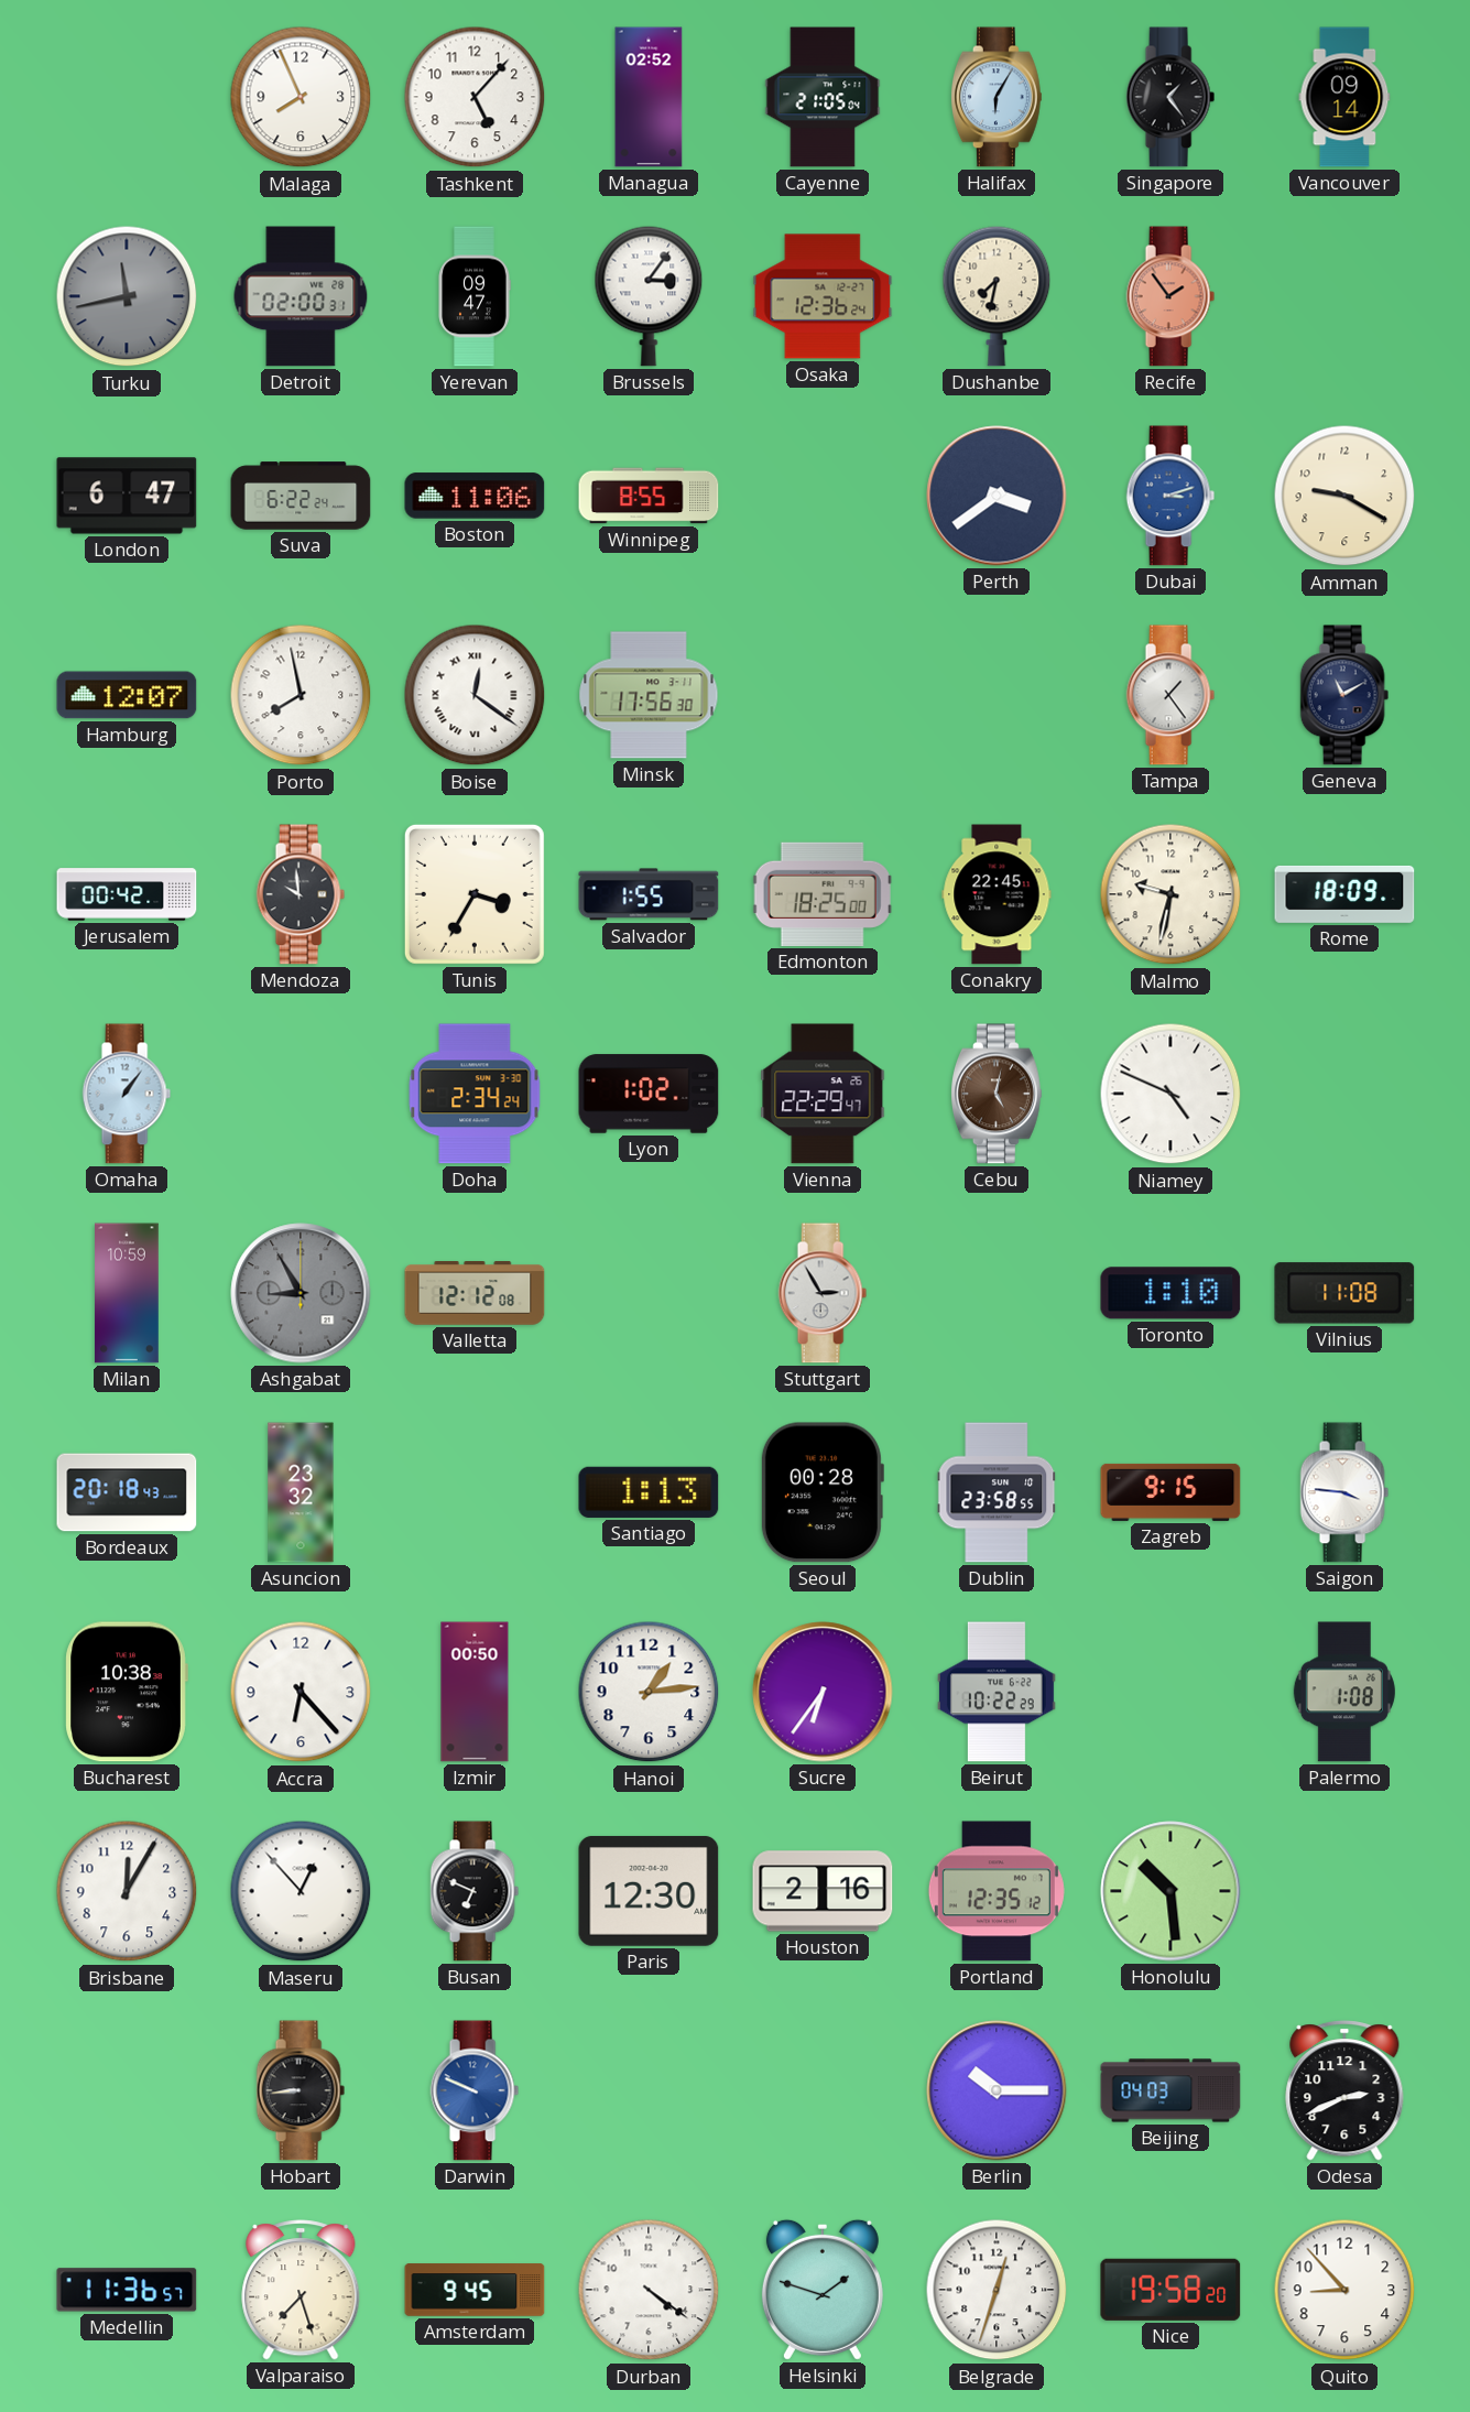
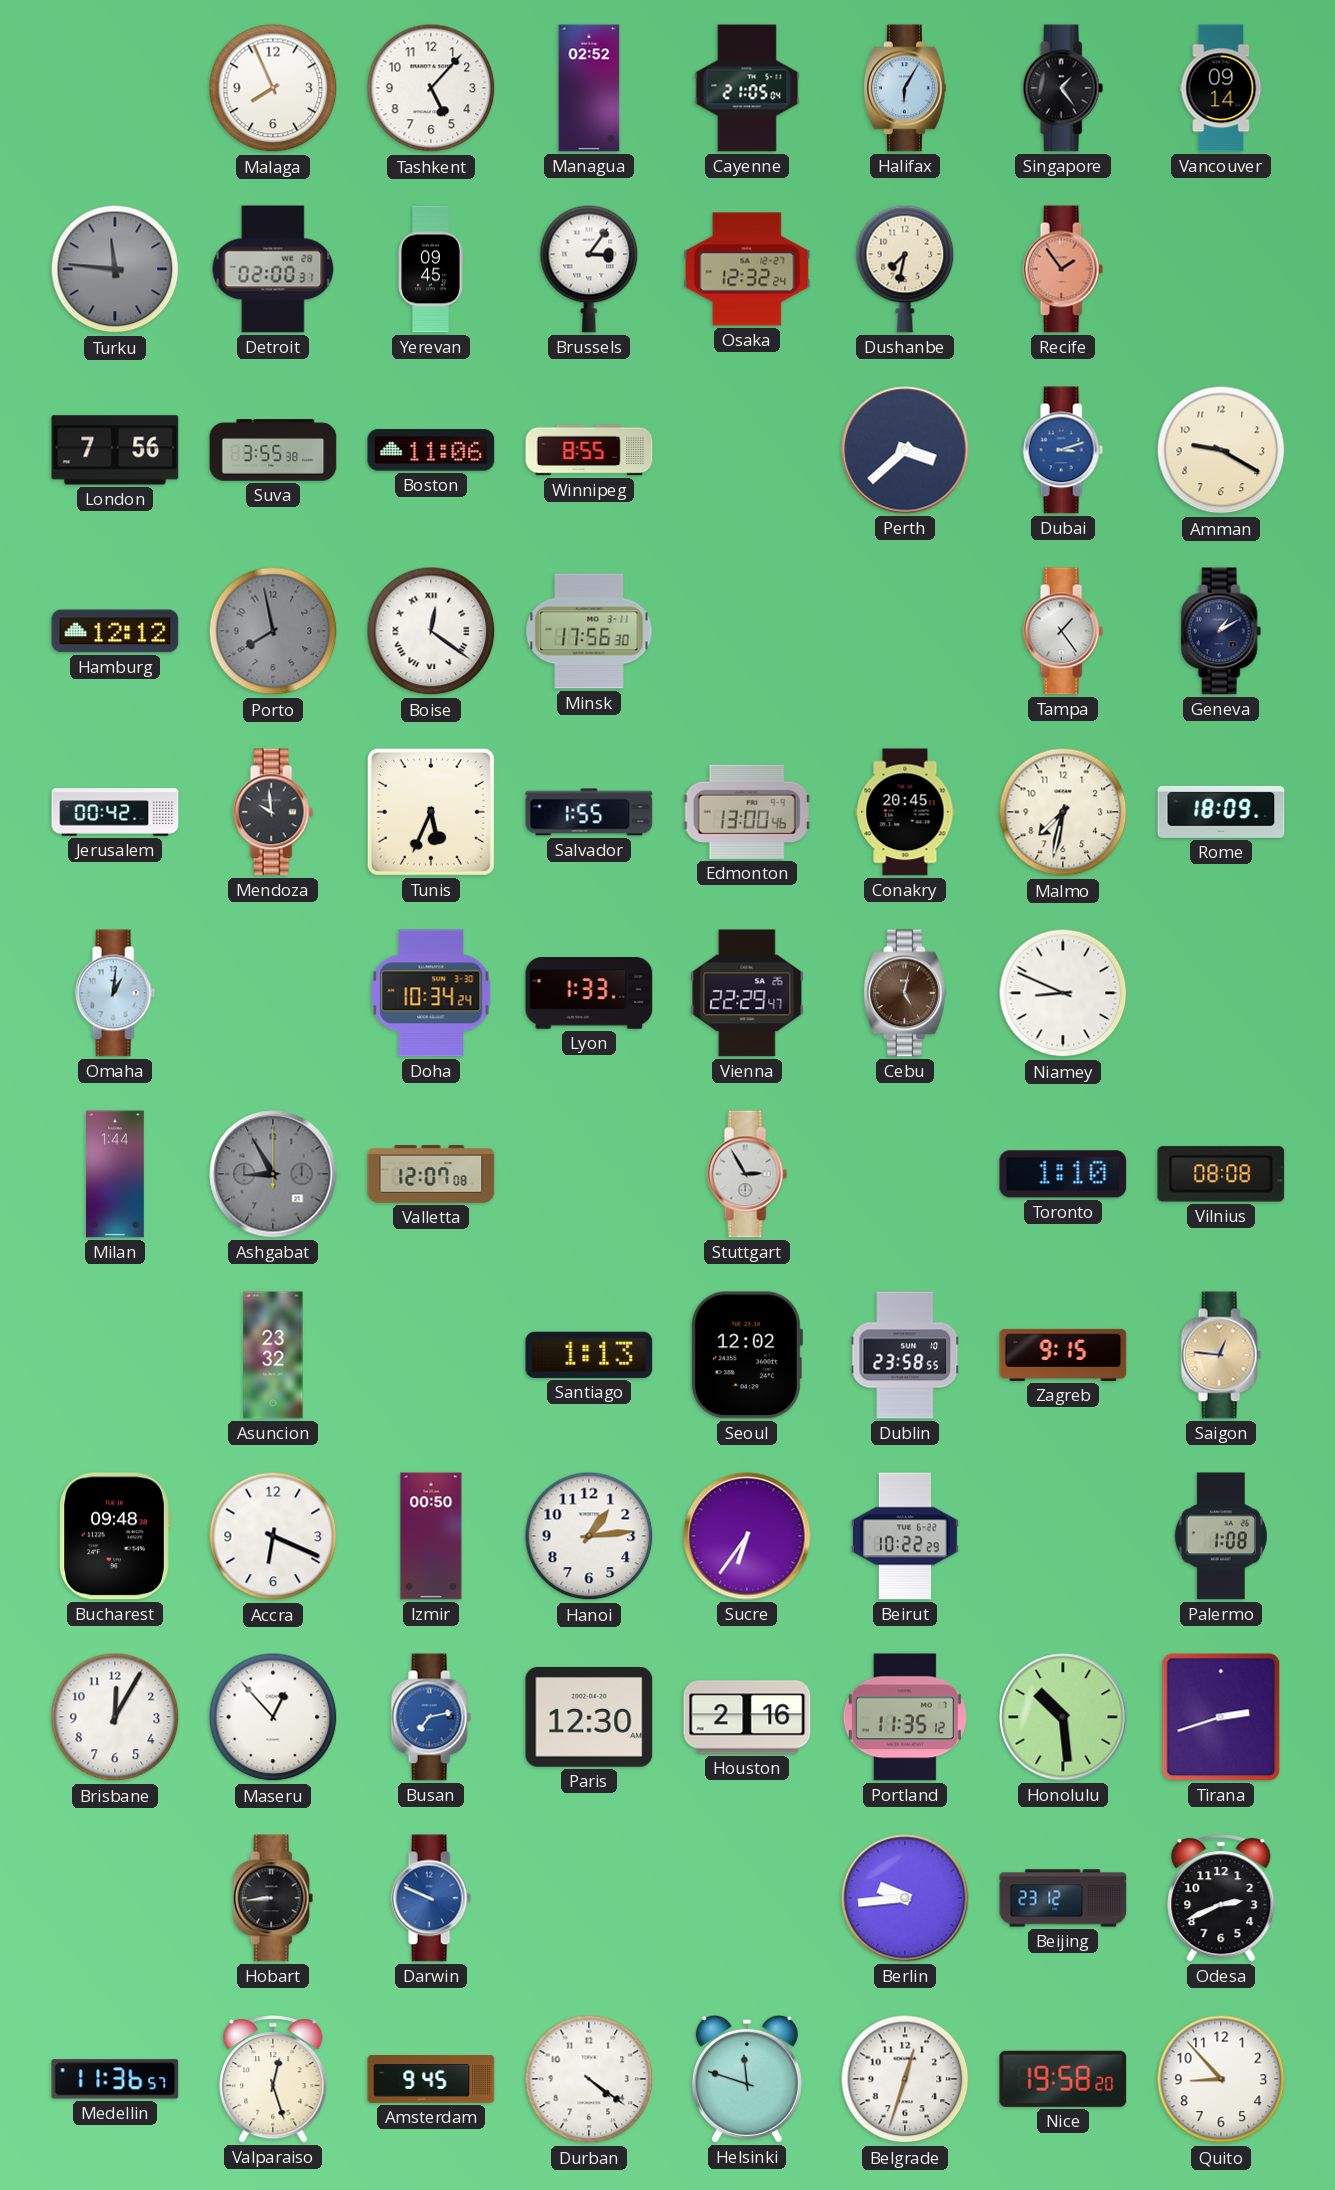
Turku: 11:43 -> 11:46 (115, 269)
Yerevan: 09:47 -> 09:45 (431, 269)
Osaka: 12:36 -> 12:32 (747, 269)
London: 6:47 -> 7:56 (115, 450)
Suva: 6:22 -> 3:55 (273, 450)
Perth: 3:39 -> 3:38 (905, 450)
Hamburg: 12:07 -> 12:12 (115, 631)
Porto dial: white -> grey (273, 631)
Geneva: 11:10 -> 1:10 (1221, 631)
Tunis: 3:35 -> 5:34 (431, 812)
Edmonton: 18:25 -> 13:00 (747, 812)
Conakry: 22:45 -> 20:45 (905, 812)
Malmo: 9:32 -> 7:32 (1063, 812)
Omaha: 1:06 -> 1:01 (115, 993)
Doha: 2:34 -> 10:34 (431, 993)
Lyon: 1:02 -> 1:33 (589, 993)
Niamey: 4:49 -> 8:49 (1063, 993)
Milan: 10:59 -> 1:44 (115, 1174)
Valletta: 12:12 -> 12:07 (431, 1175)
Vilnius: 11:08 -> 08:08 (1221, 1174)
Bordeaux: 20:18 -> none (127, 1492)
Seoul: 00:28 -> 12:02 (746, 1355)
Saigon: 3:46 -> 12:46 (1221, 1355)
Saigon dial: white -> champagne (1221, 1355)
Bucharest: 10:38 -> 09:48 (115, 1536)
Accra: 6:23 -> 6:19 (273, 1536)
Busan: 6:49 -> 7:13 (431, 1717)
Busan dial: black -> blue (431, 1717)
Portland: 12:35 -> 11:35 (905, 1717)
Tirana: none -> 2:42 (1221, 1717)
Berlin: 10:15 -> 9:44 (905, 1898)
Beijing: 04:03 -> 23:12 (1063, 1898)
Valparaiso: 7:27 -> 12:27 (273, 2079)
Helsinki: 1:48 -> 11:48 (747, 2079)
